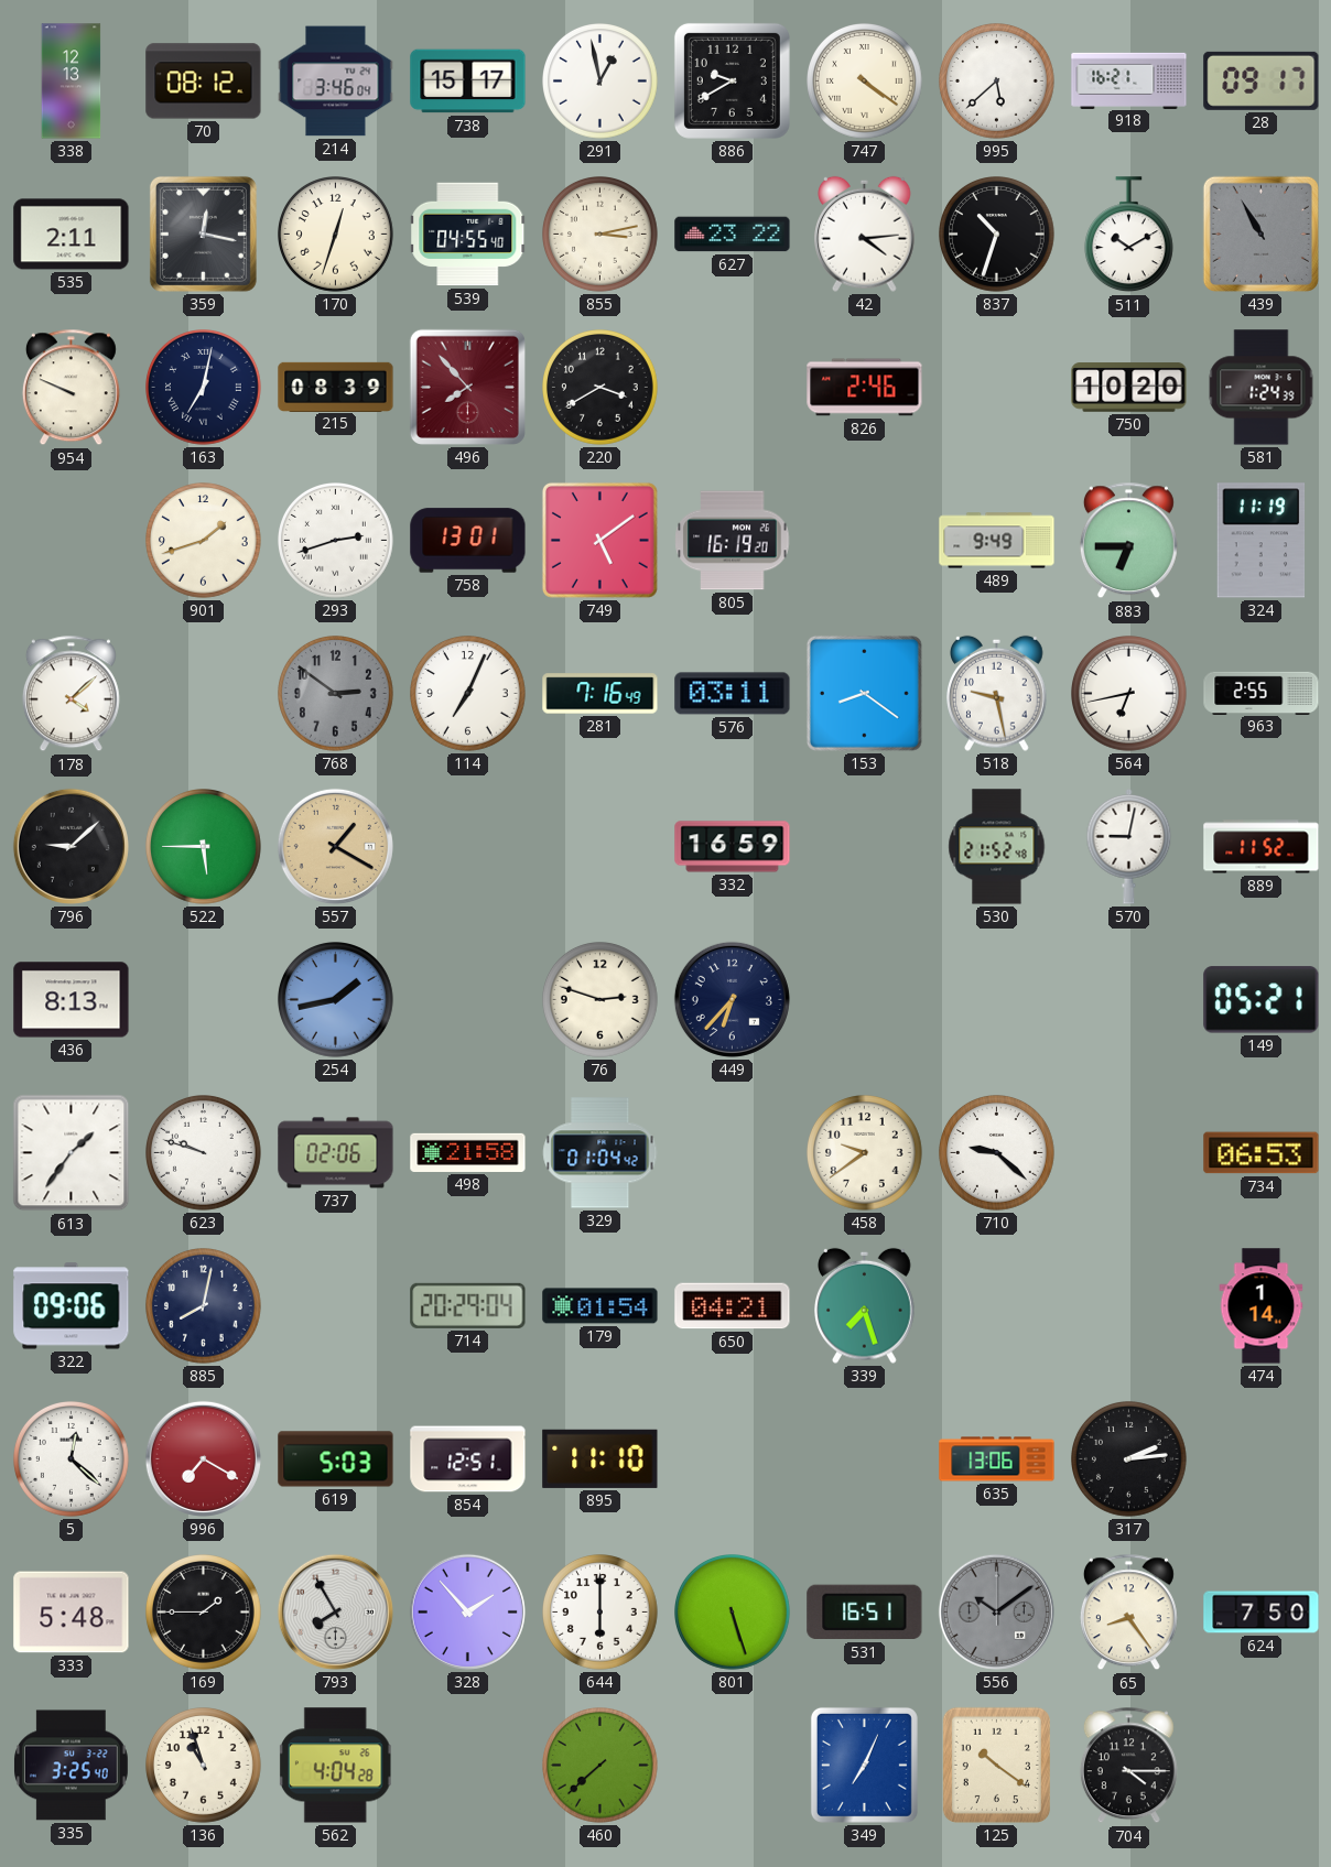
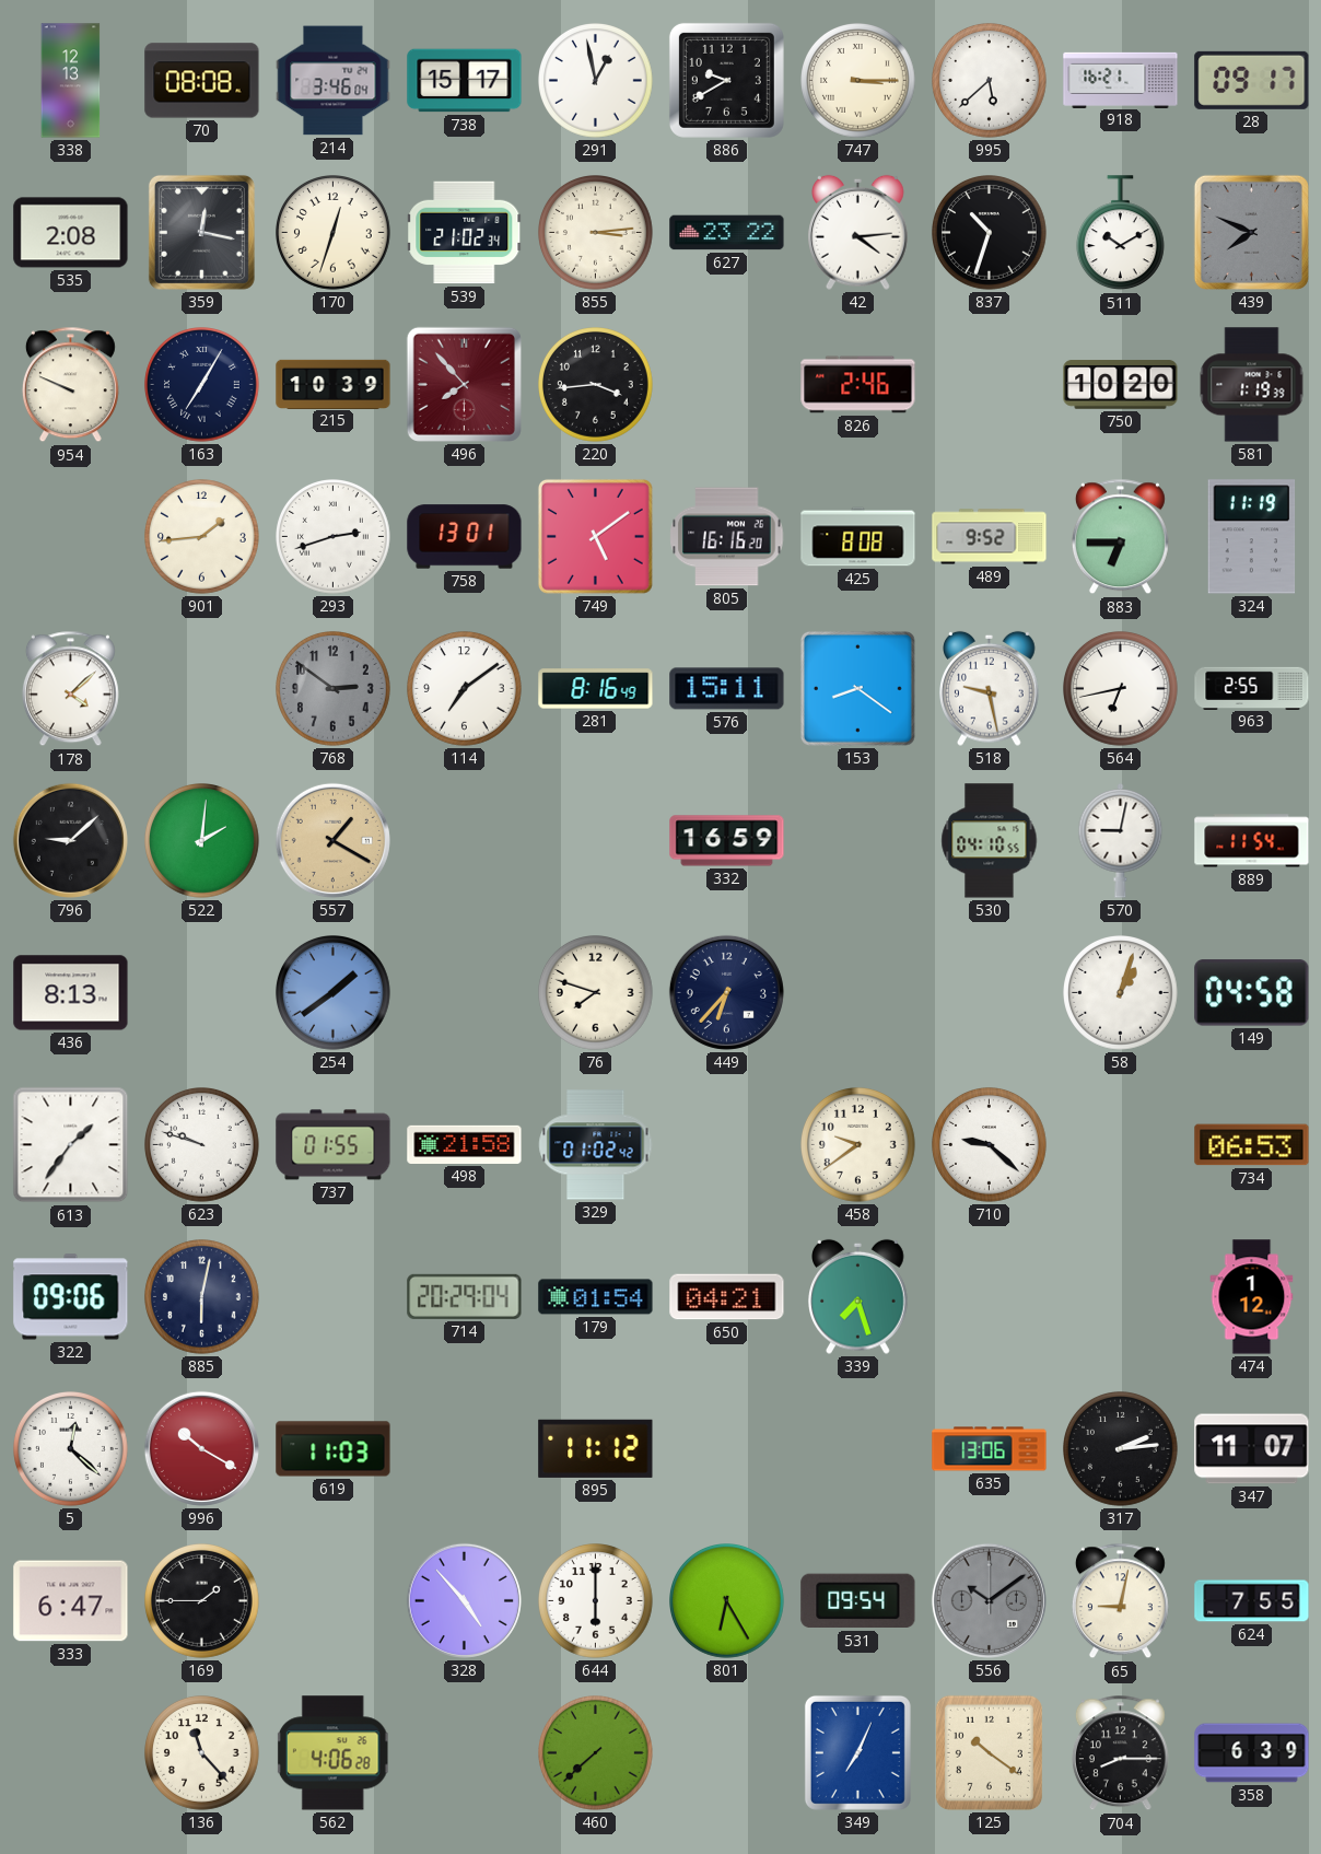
70: 08:12 -> 08:08 (202, 81)
747: 4:21 -> 3:15 (858, 81)
535: 2:11 -> 2:08 (71, 233)
539: 04:55 -> 21:02 (465, 233)
855: 3:13 -> 3:14 (596, 233)
439: 10:55 -> 7:49 (1251, 232)
163: 7:02 -> 7:05 (202, 385)
215: 08:39 -> 10:39 (334, 384)
220: 3:40 -> 3:44 (596, 385)
581: 1:24 -> 1:19 (1252, 385)
901: 1:42 -> 1:44 (202, 537)
805: 16:19 -> 16:16 (727, 537)
425: none -> 8:08 (858, 537)
489: 9:49 -> 9:52 (990, 537)
114: 7:04 -> 7:09 (465, 689)
281: 7:16 -> 8:16 (596, 689)
576: 03:11 -> 15:11 (727, 689)
522: 5:45 -> 2:01 (202, 841)
530: 21:52 -> 04:10 (990, 841)
889: 11:52 -> 11:54 (1252, 841)
254: 1:43 -> 1:39 (334, 993)
76: 2:48 -> 7:48 (596, 993)
58: none -> 1:03 (1121, 993)
149: 05:21 -> 04:58 (1252, 993)
737: 02:06 -> 01:55 (334, 1145)
329: 01:04 -> 01:02 (596, 1145)
885: 8:02 -> 6:02 (202, 1297)
474: 1:14 -> 1:12 (1252, 1297)
996: 7:20 -> 10:20 (201, 1448)
619: 5:03 -> 11:03 (334, 1449)
854: 12:51 -> none (468, 1459)
895: 11:10 -> 11:12 (596, 1448)
347: none -> 11:07 (1252, 1449)
333: 5:48 -> 6:47 (71, 1601)
793: 7:55 -> none (335, 1611)
328: 1:53 -> 4:53 (464, 1600)
801: 5:27 -> 6:25 (727, 1601)
531: 16:51 -> 09:54 (858, 1601)
65: 8:24 -> 9:02 (1120, 1601)
624: 7:50 -> 7:55 (1252, 1601)
335: 3:25 -> none (72, 1766)
136: 10:57 -> 11:23 (202, 1753)
562: 4:04 -> 4:06 (332, 1753)
704: 4:15 -> 8:15 (1120, 1753)
358: none -> 6:39 (1252, 1753)
